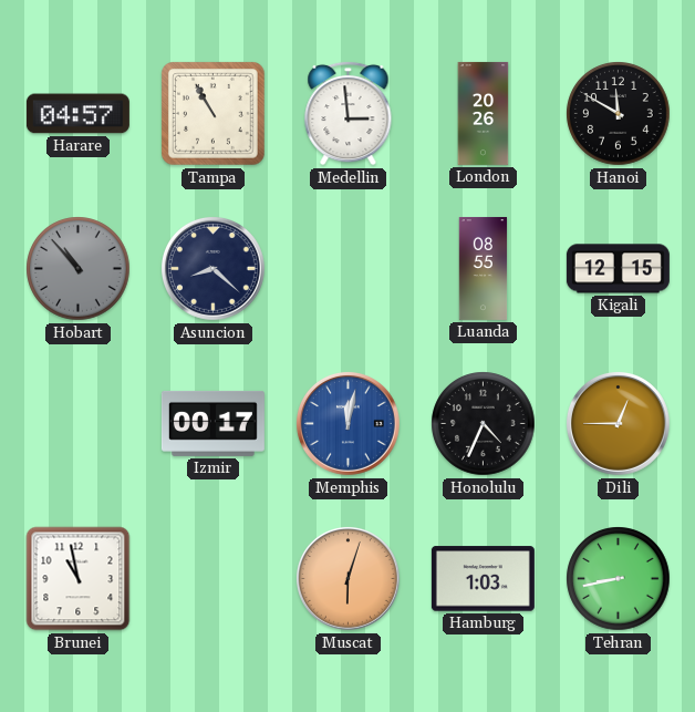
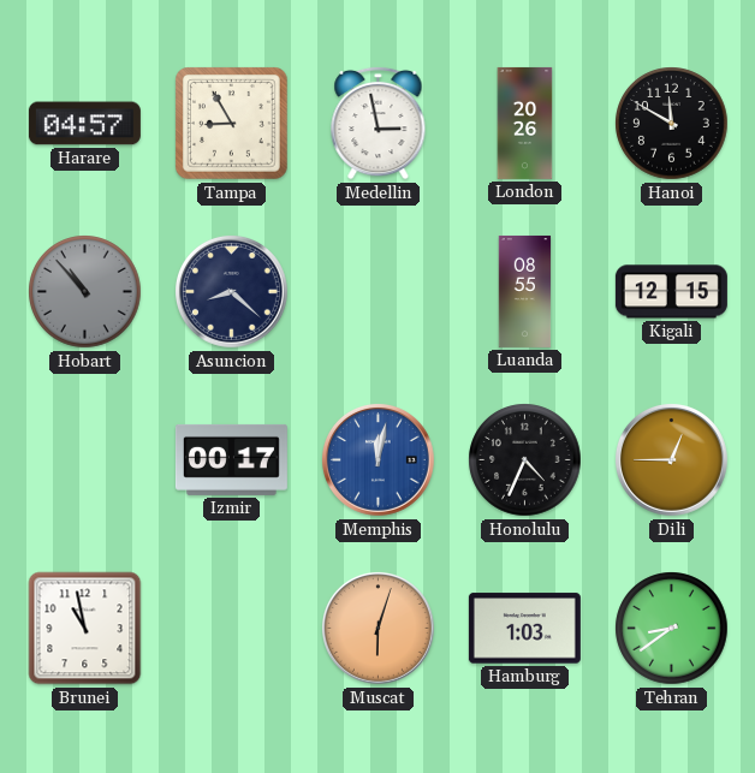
Tampa: 10:55 -> 8:55 (232, 124)
Medellin: 2:59 -> 2:58 (379, 123)
Tehran: 8:43 -> 8:39 (672, 629)
